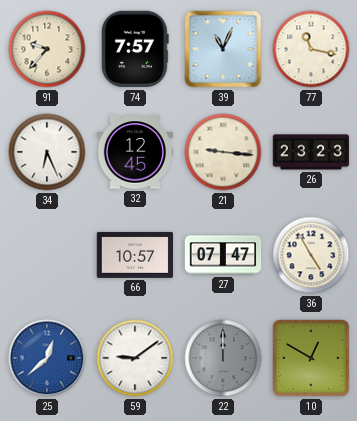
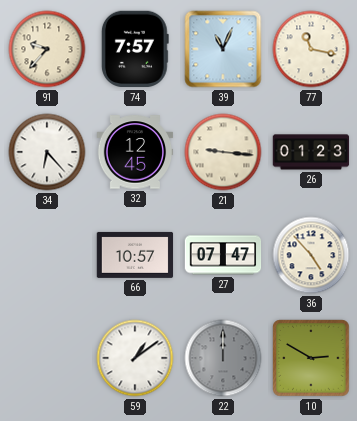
34: 6:26 -> 6:23 (47, 152)
26: 23:23 -> 01:23 (311, 152)
36: 4:55 -> 4:53 (311, 255)
25: 12:38 -> none (47, 358)
59: 9:09 -> 1:09 (135, 358)
10: 12:50 -> 2:50 (311, 358)
